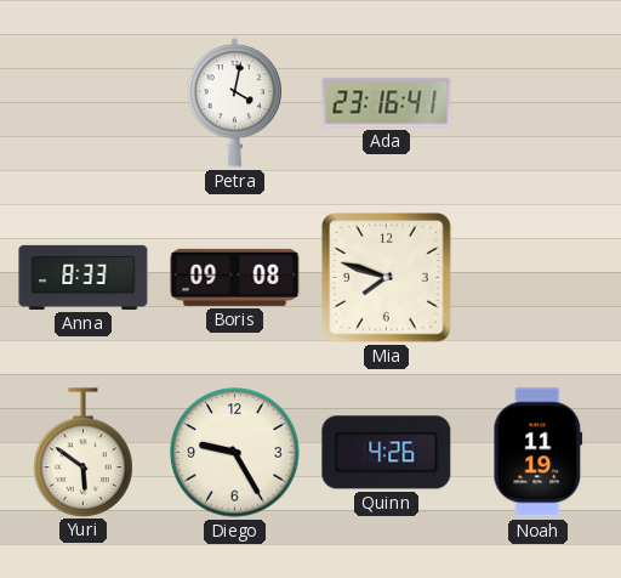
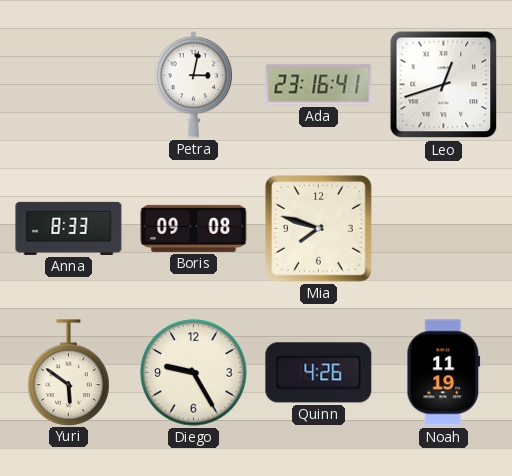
Petra: 4:02 -> 3:02 (193, 85)
Leo: none -> 12:42 (444, 85)
